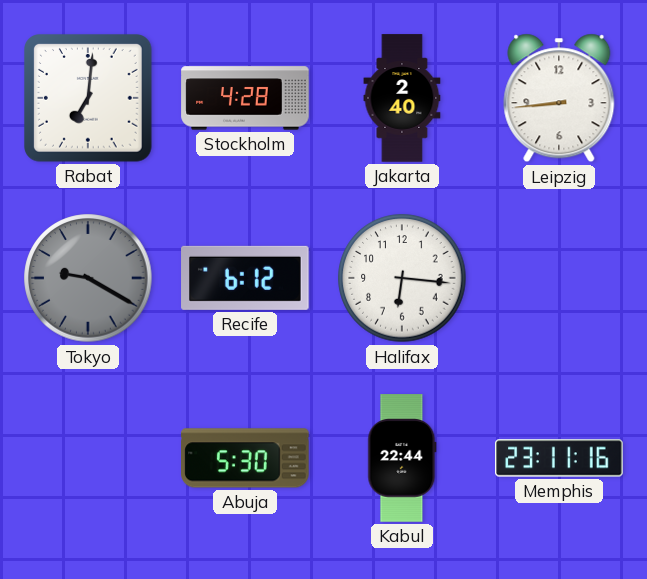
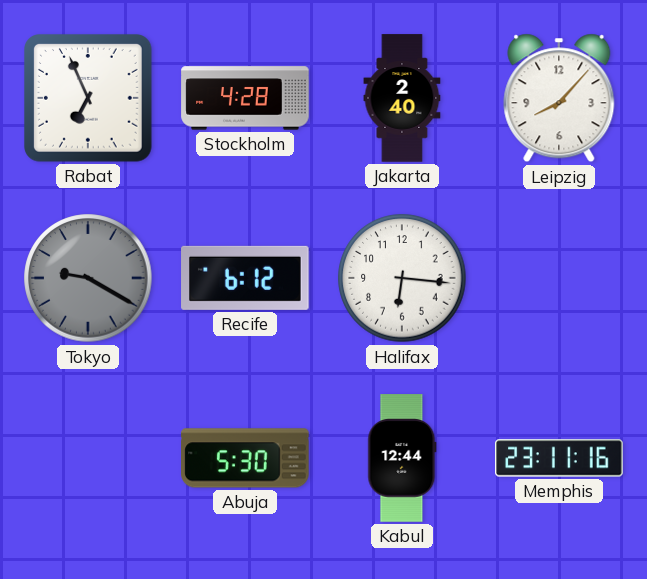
Rabat: 7:01 -> 6:56 (89, 99)
Leipzig: 8:44 -> 8:07 (559, 98)
Kabul: 22:44 -> 12:44 (402, 458)
